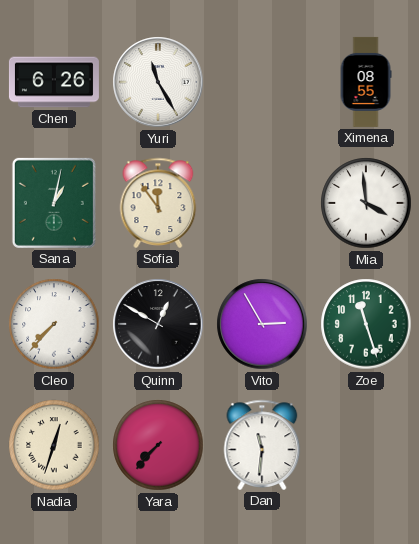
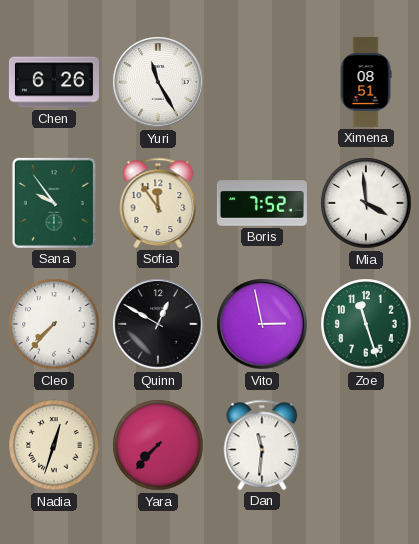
Ximena: 08:55 -> 08:51 (366, 82)
Sana: 1:02 -> 9:54 (54, 203)
Boris: none -> 7:52 (262, 203)
Vito: 2:55 -> 2:58 (262, 324)
